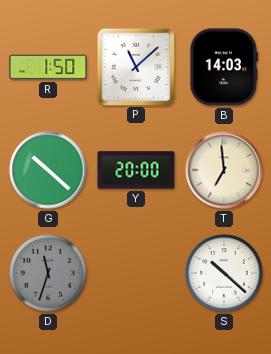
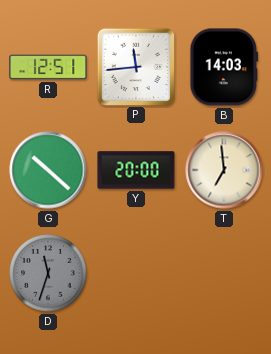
R: 1:50 -> 12:51 (48, 67)
P: 11:08 -> 11:44 (135, 66)
S: 10:22 -> none (224, 273)
